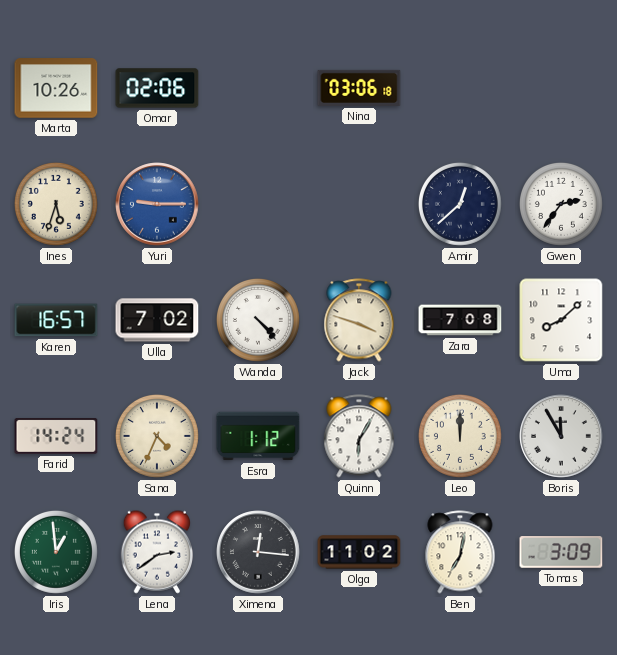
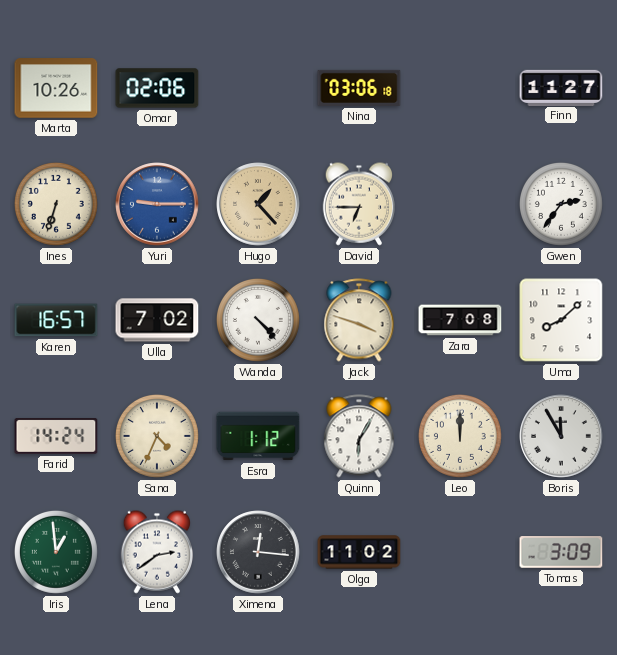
Finn: none -> 11:27 (561, 87)
Ines: 5:33 -> 6:33 (56, 204)
Hugo: none -> 1:23 (258, 204)
David: none -> 6:45 (358, 204)
Amir: 12:38 -> none (460, 204)
Ben: 7:02 -> none (460, 552)
